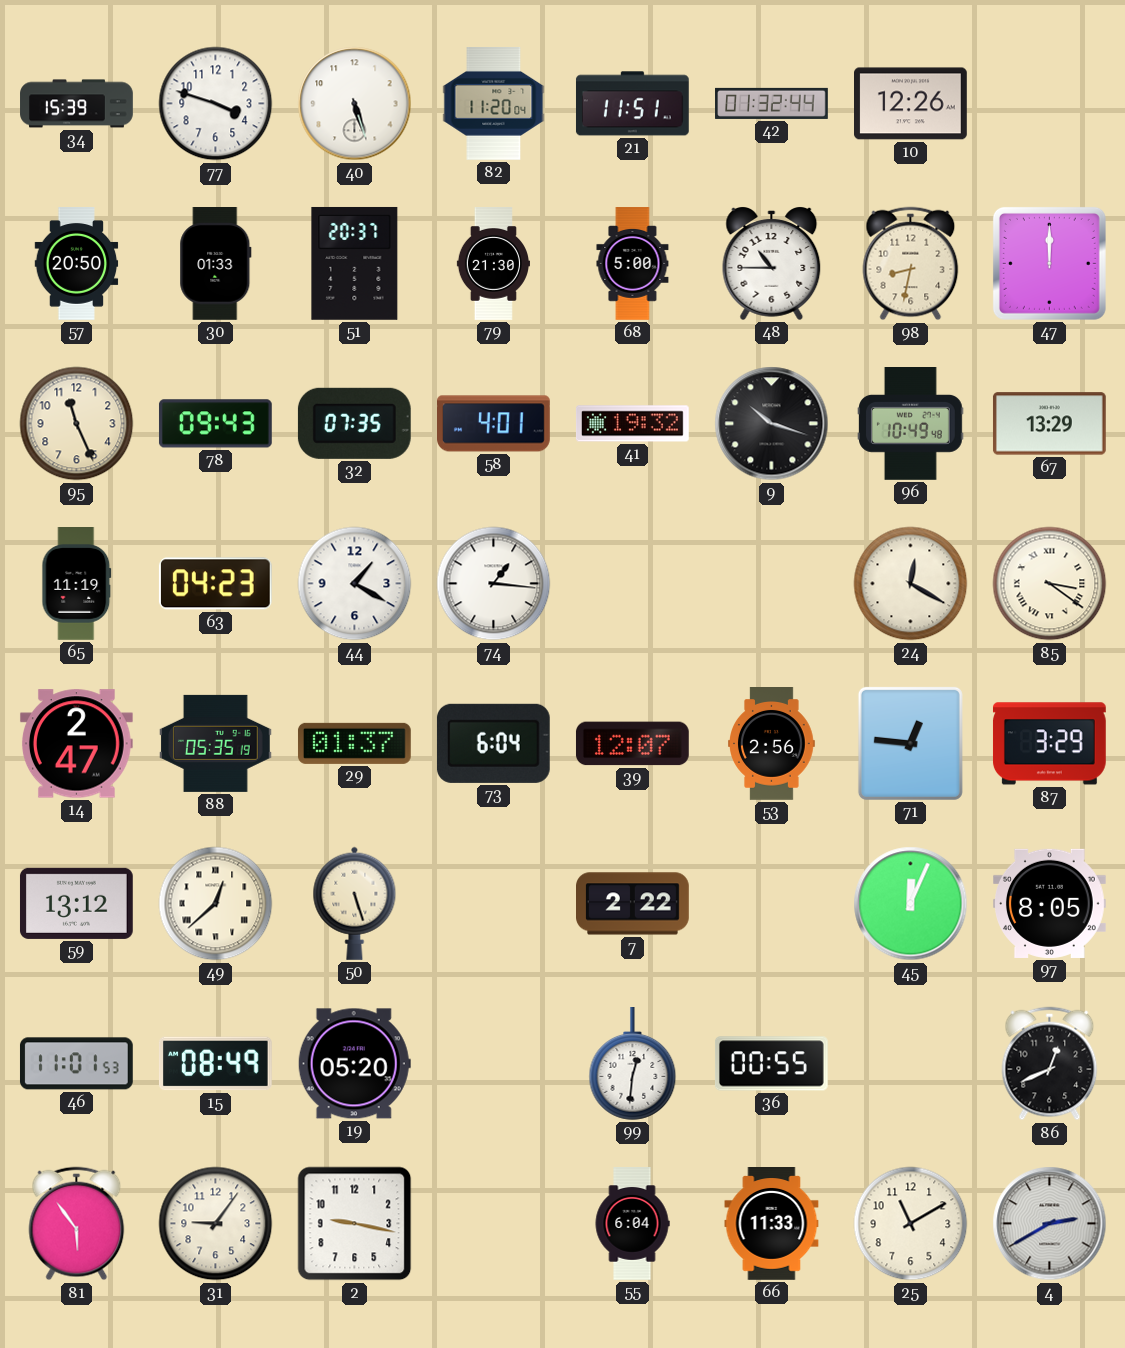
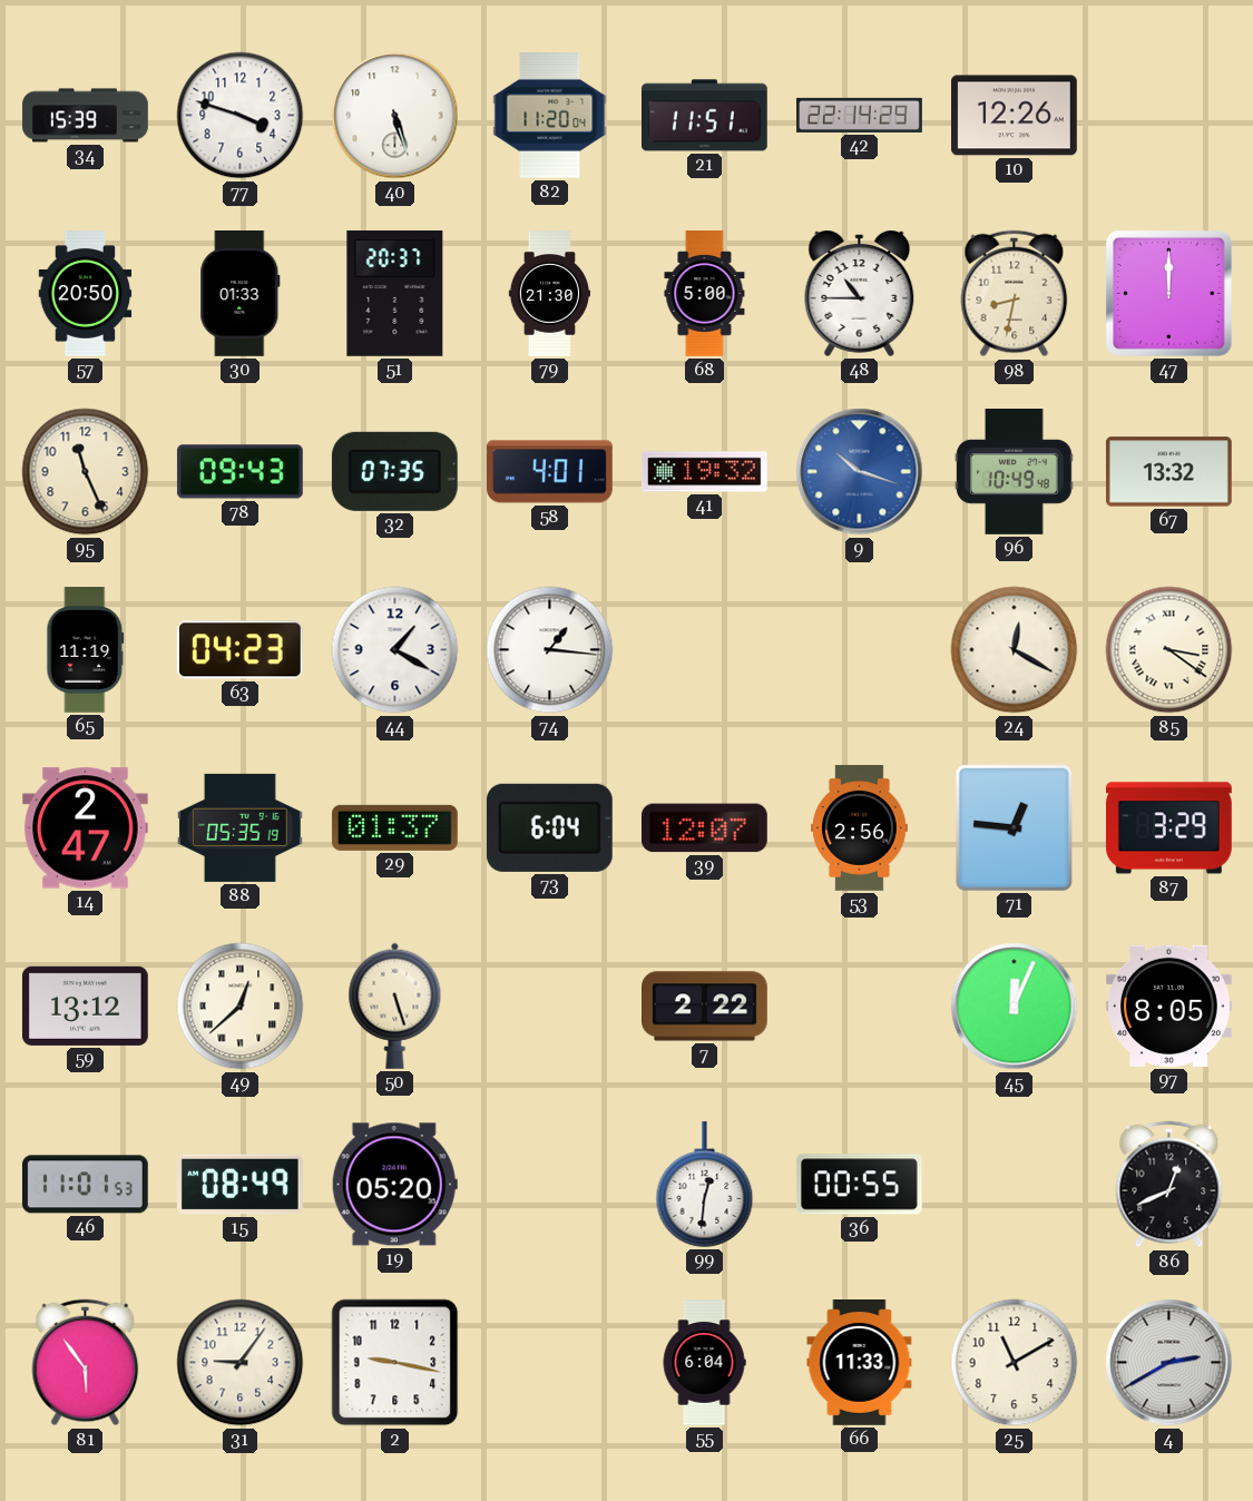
42: 01:32 -> 22:14 (860, 115)
9 dial: black -> blue (860, 472)
67: 13:29 -> 13:32 (1169, 472)
